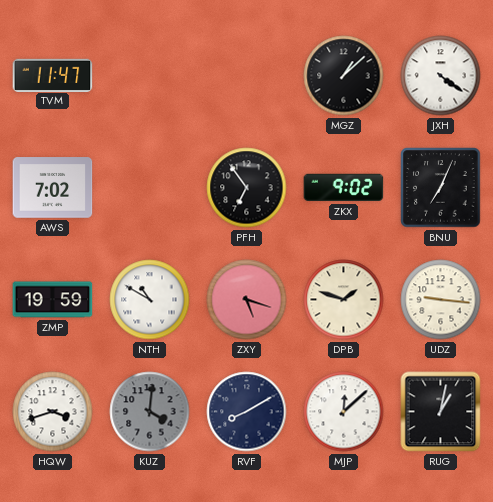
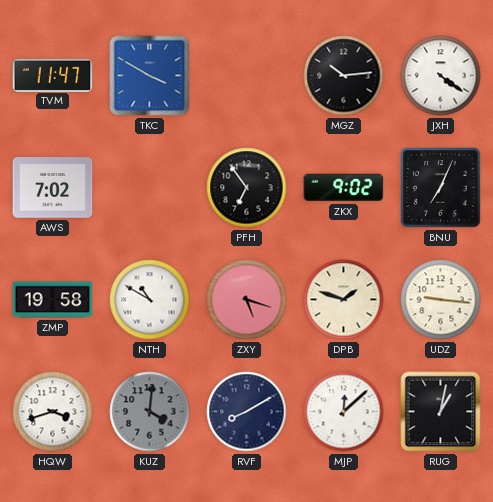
TKC: none -> 3:50 (150, 76)
MGZ: 1:08 -> 10:14 (344, 76)
ZMP: 19:59 -> 19:58 (53, 300)
